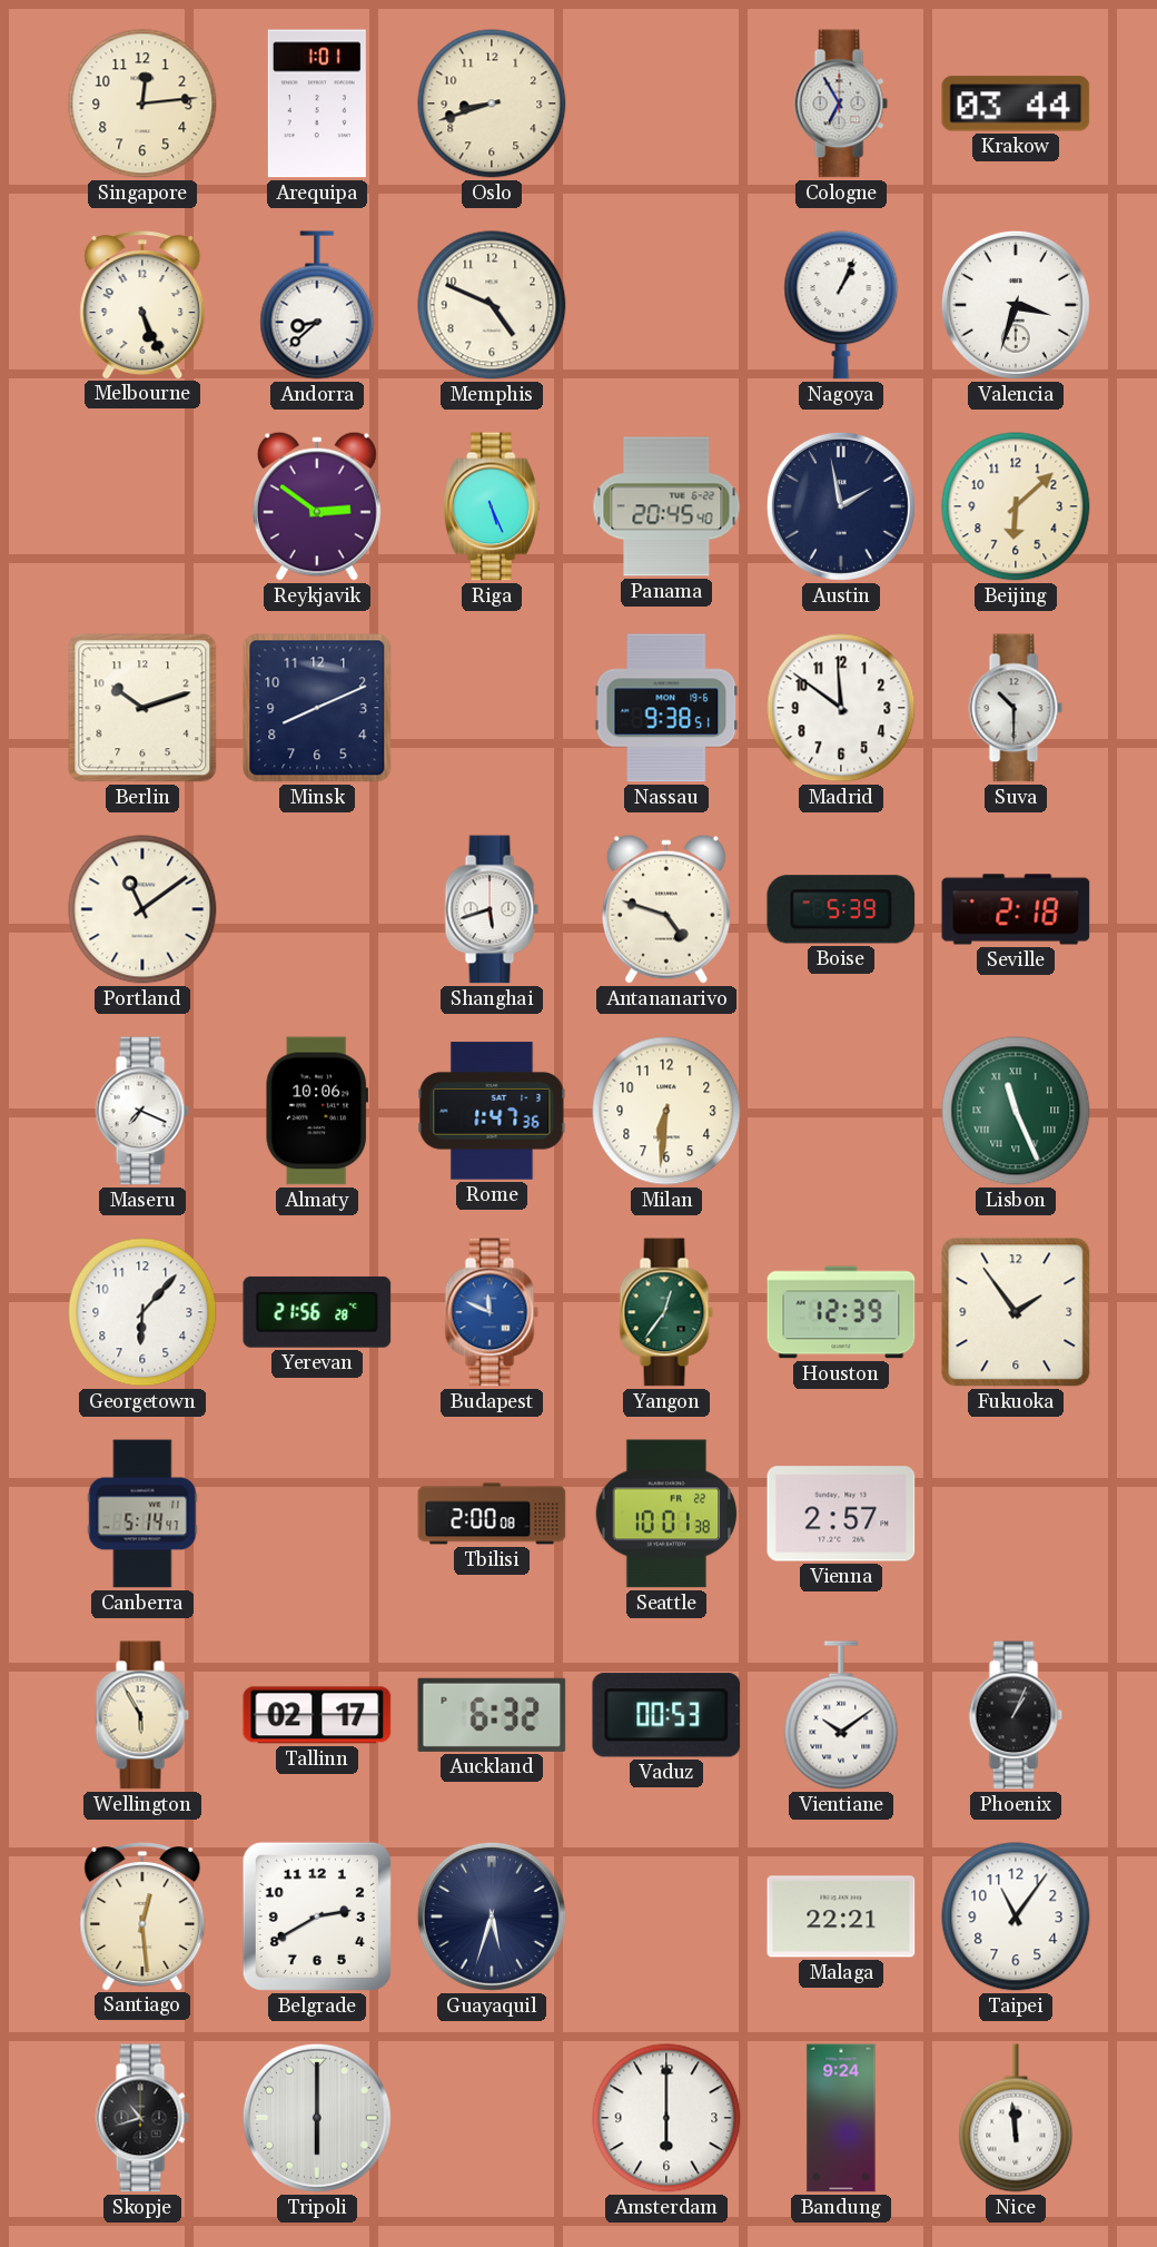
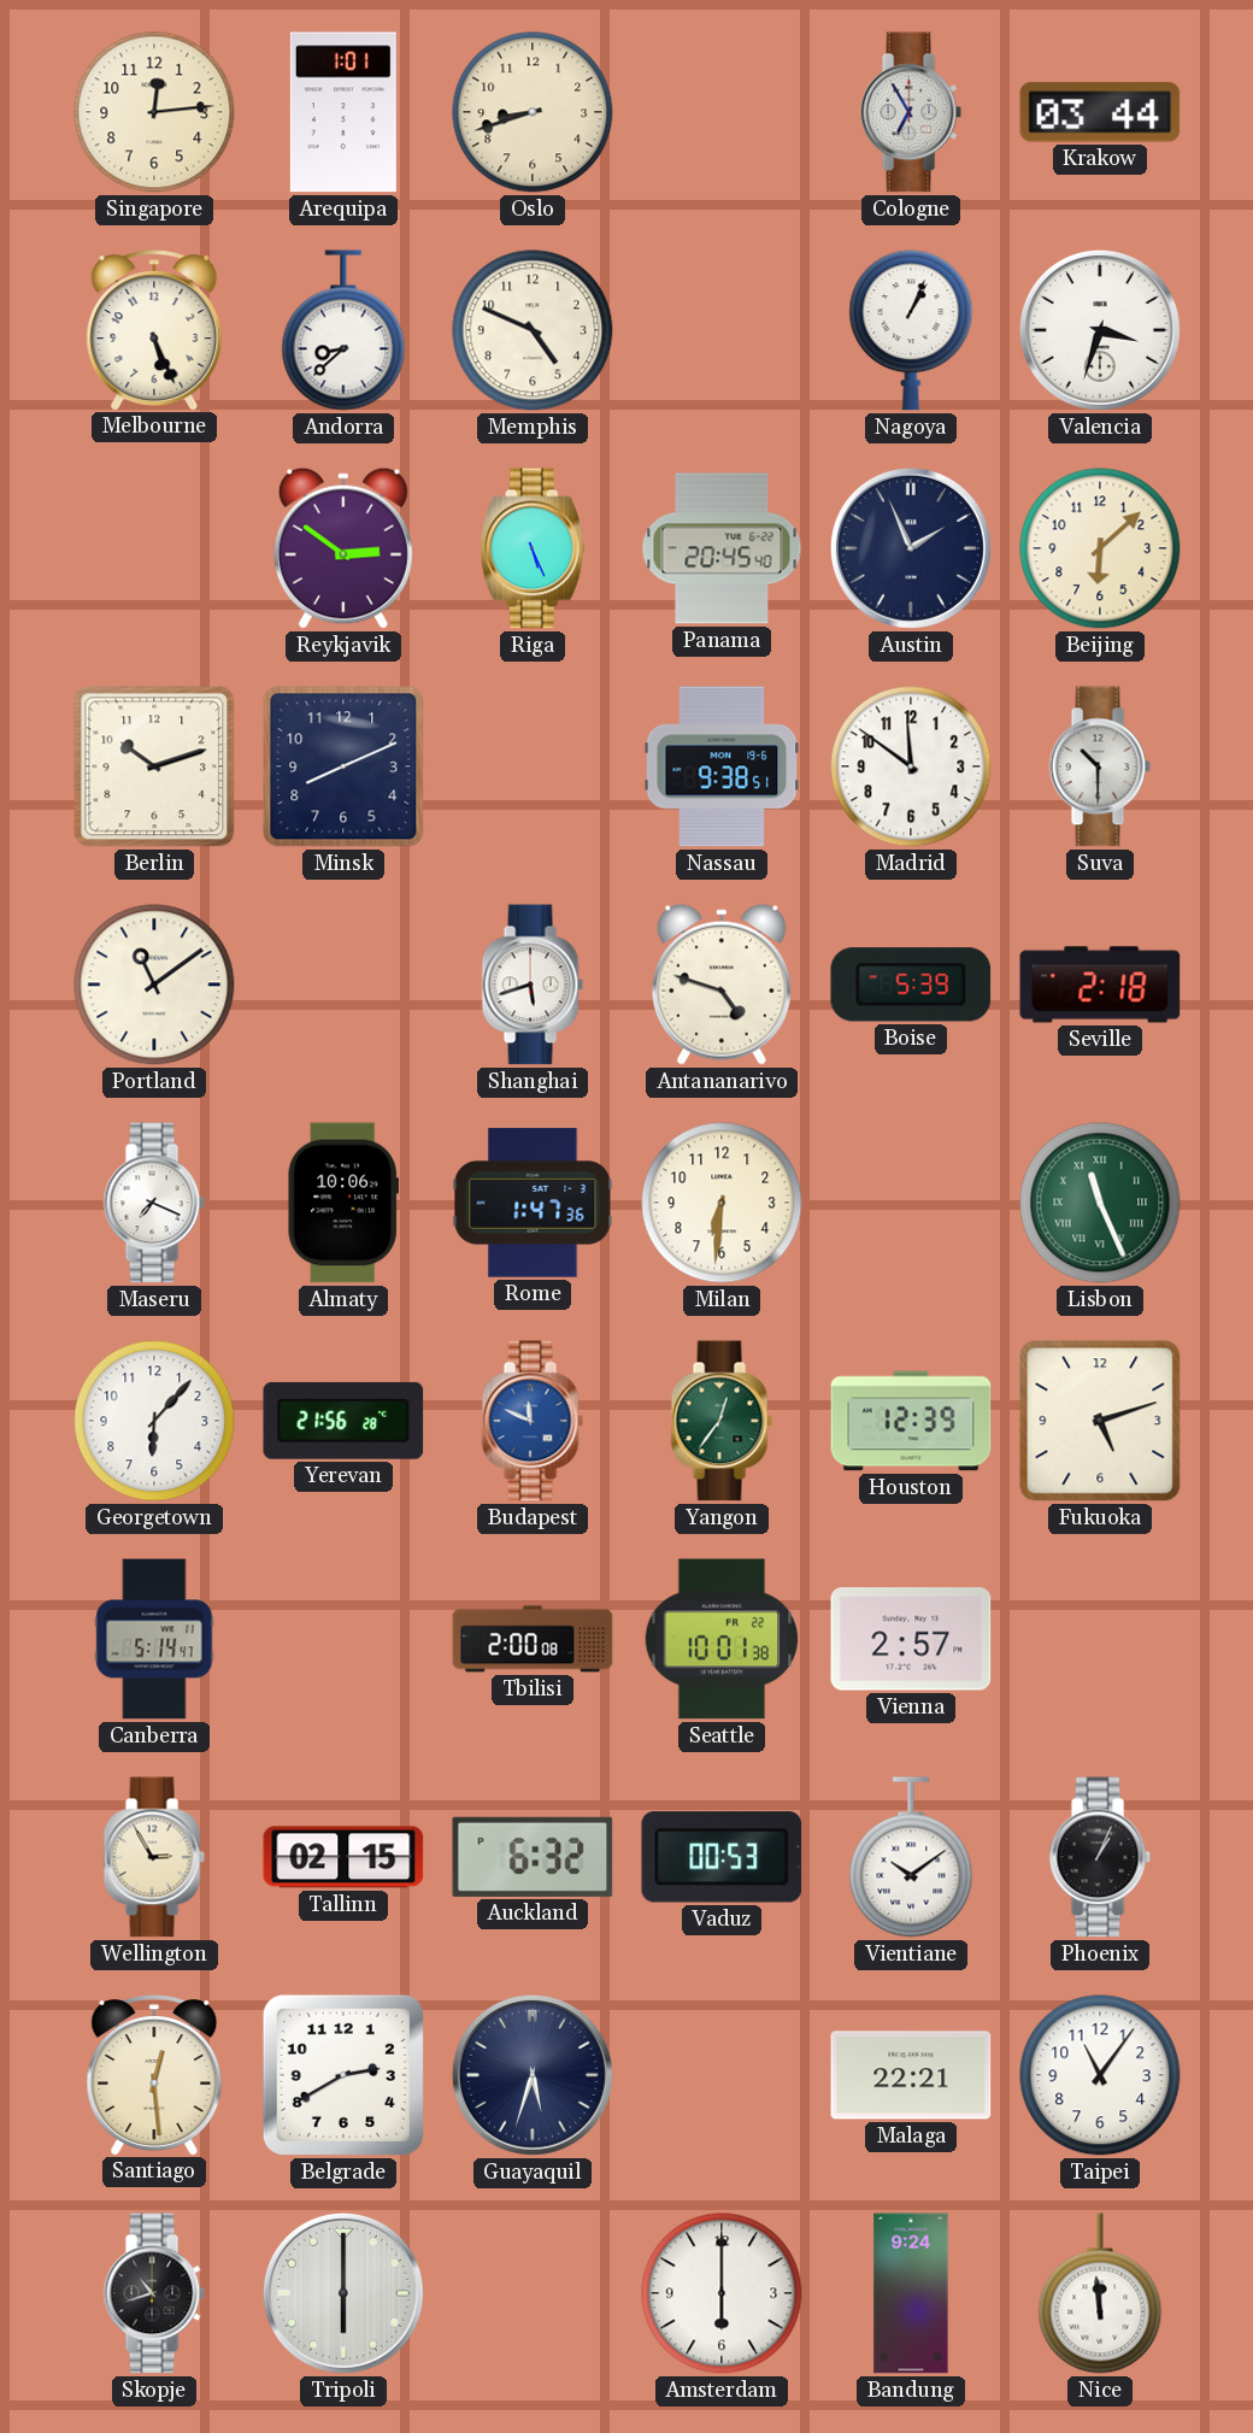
Austin: 1:58 -> 1:56 (911, 548)
Fukuoka: 1:54 -> 5:12 (1100, 1421)
Wellington: 5:55 -> 2:55 (154, 1857)
Tallinn: 02:17 -> 02:15 (343, 1857)
